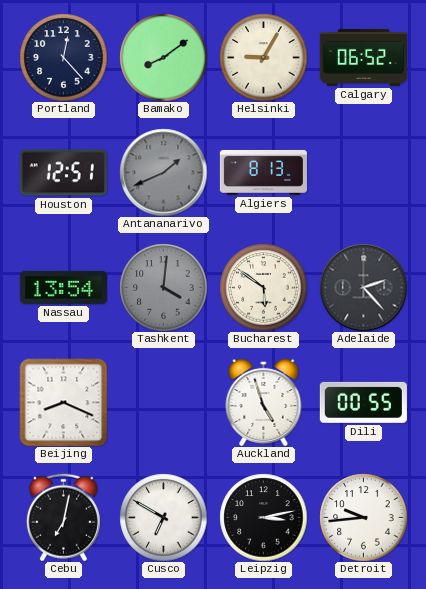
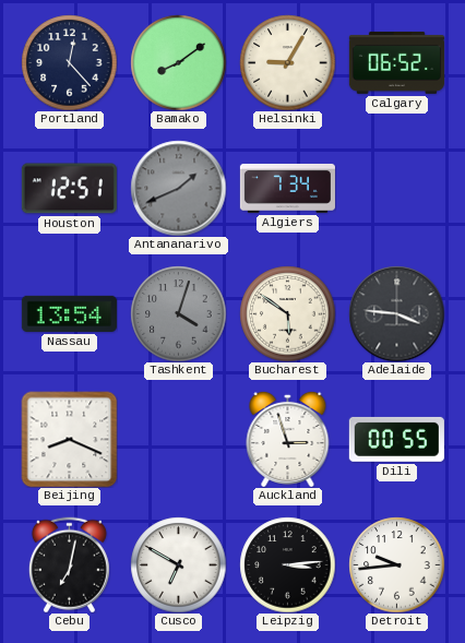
Algiers: 8:13 -> 7:34 (287, 188)
Tashkent: 4:01 -> 4:03 (178, 313)
Adelaide: 2:23 -> 3:46 (396, 313)
Auckland: 4:57 -> 2:57 (288, 439)
Leipzig: 3:13 -> 3:14 (287, 564)
